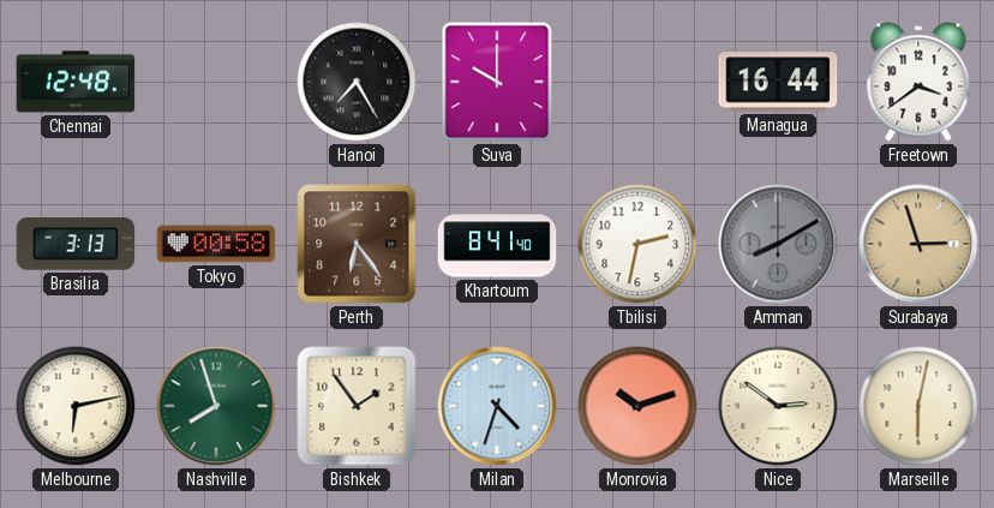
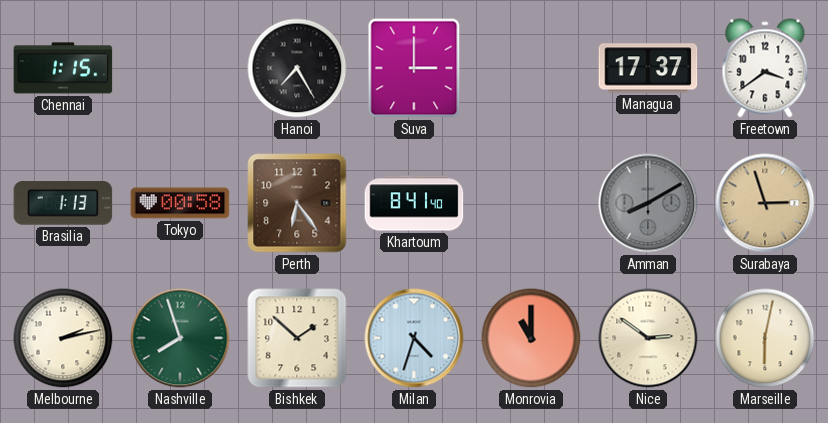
Chennai: 12:48 -> 1:15 (63, 68)
Suva: 10:00 -> 3:00 (414, 68)
Managua: 16:44 -> 17:37 (648, 68)
Brasilia: 3:13 -> 1:13 (63, 203)
Tbilisi: 2:32 -> none (637, 244)
Melbourne: 6:13 -> 2:13 (63, 338)
Bishkek: 1:54 -> 1:52 (297, 338)
Monrovia: 10:12 -> 11:00 (531, 338)
